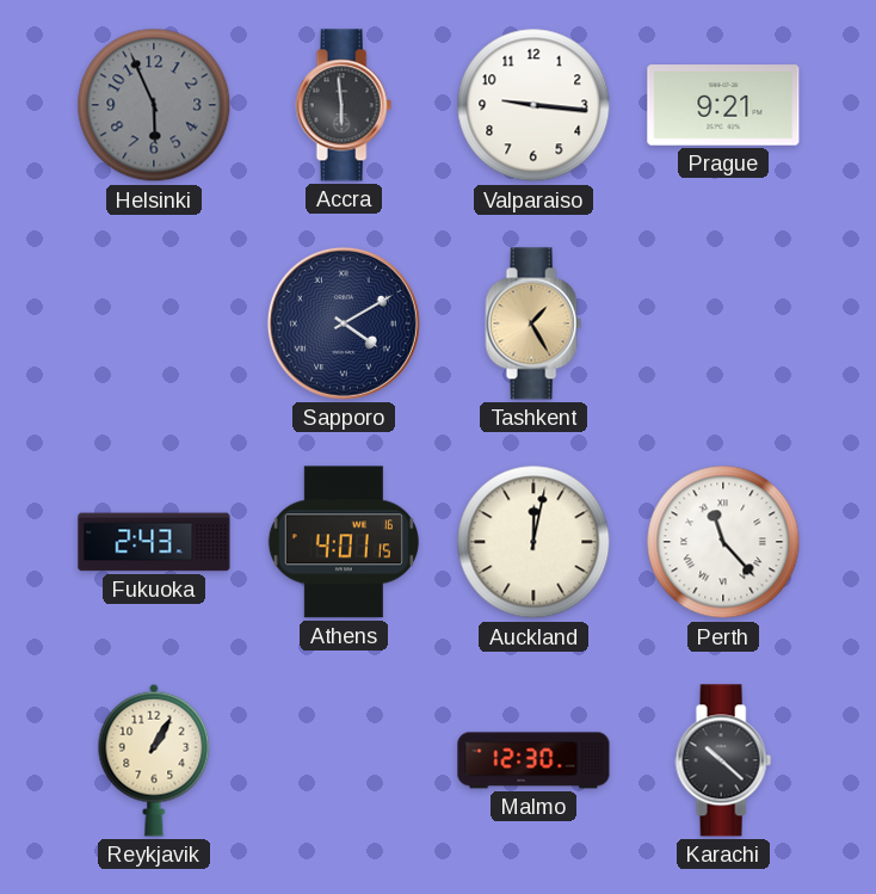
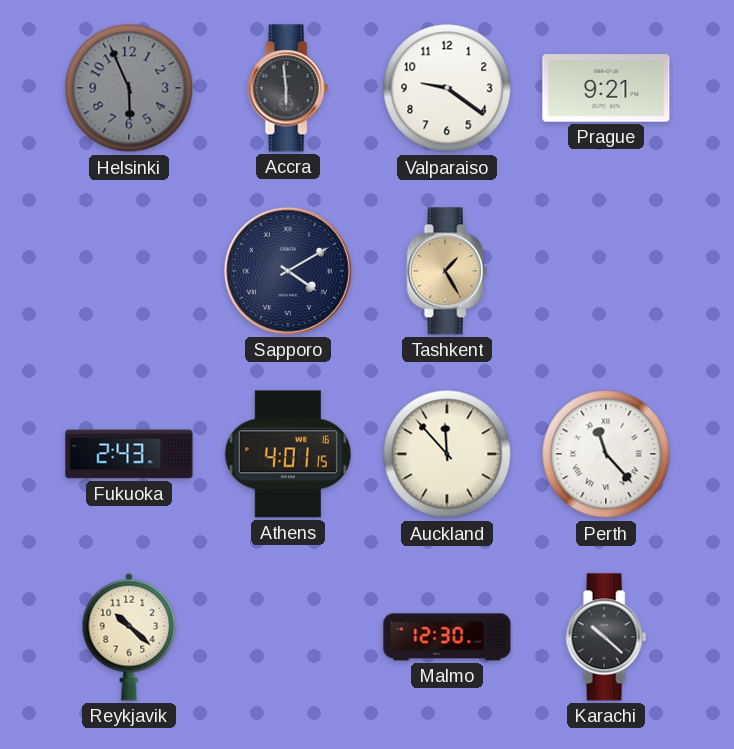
Valparaiso: 9:16 -> 9:21 (447, 88)
Auckland: 12:02 -> 11:53 (447, 454)
Reykjavik: 1:05 -> 10:22 (129, 637)
